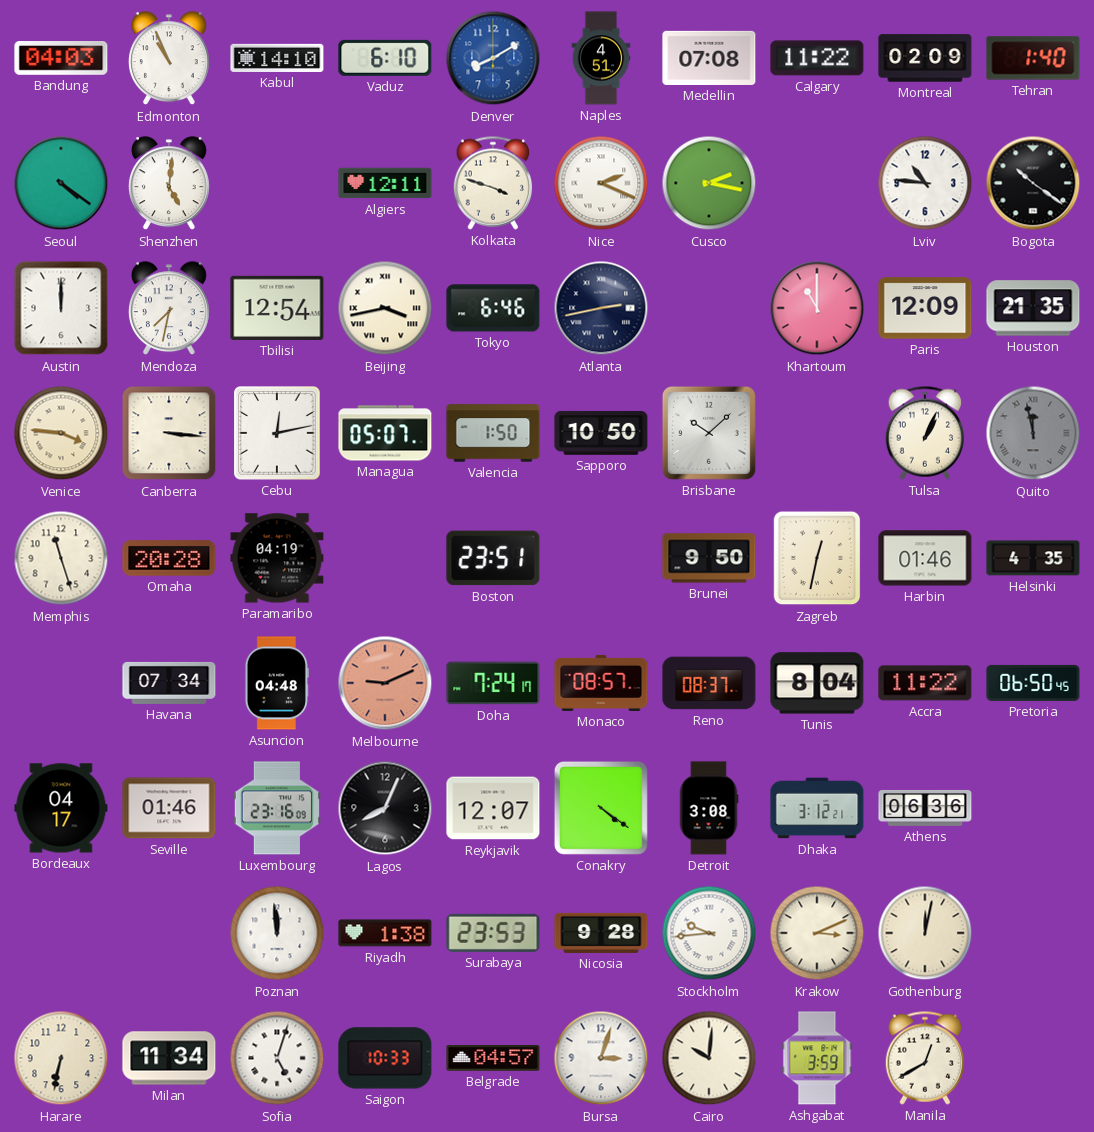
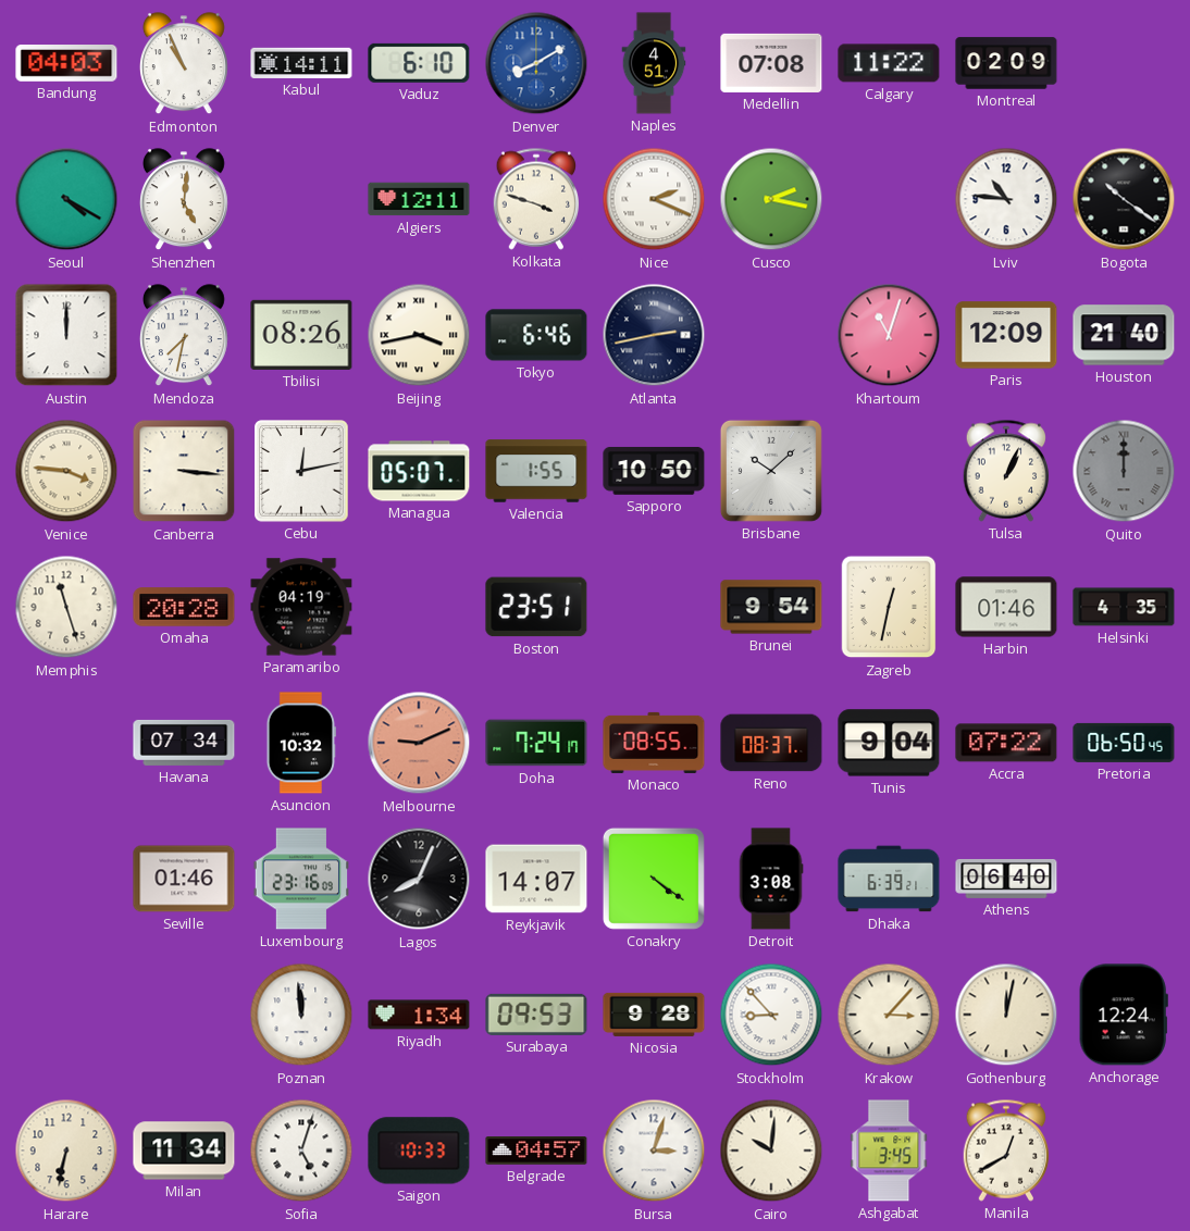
Kabul: 14:10 -> 14:11 (301, 63)
Tehran: 1:40 -> none (1033, 58)
Seoul: 4:21 -> 4:20 (66, 199)
Tbilisi: 12:54 -> 08:26 (301, 335)
Khartoum: 11:00 -> 11:03 (889, 335)
Houston: 21:35 -> 21:40 (1124, 335)
Valencia: 1:50 -> 1:55 (536, 471)
Quito: 11:58 -> 12:00 (1124, 471)
Brunei: 9:50 -> 9:54 (771, 607)
Asuncion: 04:48 -> 10:32 (301, 743)
Monaco: 08:57 -> 08:55 (654, 743)
Tunis: 8:04 -> 9:04 (889, 743)
Accra: 11:22 -> 07:22 (1006, 743)
Bordeaux: 04:17 -> none (61, 808)
Reykjavik: 12:07 -> 14:07 (536, 879)
Dhaka: 3:12 -> 6:39 (889, 879)
Athens: 06:36 -> 06:40 (1006, 879)
Riyadh: 1:38 -> 1:34 (419, 1015)
Surabaya: 23:53 -> 09:53 (536, 1015)
Stockholm: 9:44 -> 8:53 (771, 1015)
Krakow: 3:11 -> 3:07 (889, 1015)
Anchorage: none -> 12:24 (1124, 1015)
Ashgabat: 3:59 -> 3:45 (889, 1151)
